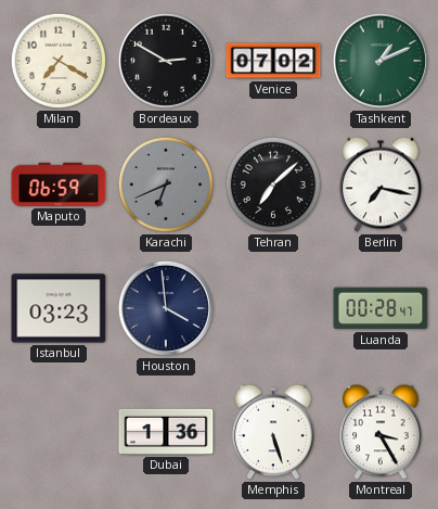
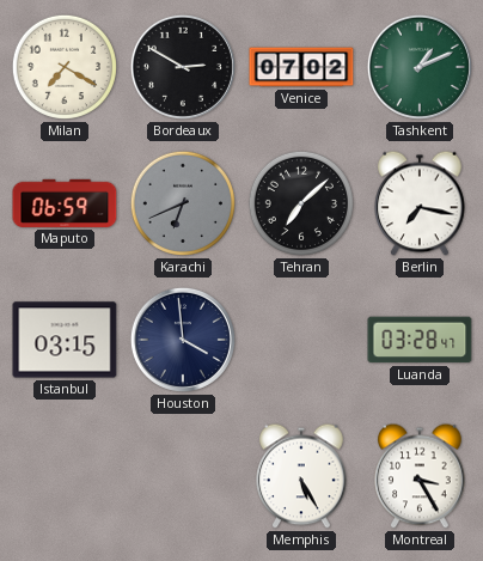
Istanbul: 03:23 -> 03:15 (65, 340)
Luanda: 00:28 -> 03:28 (420, 340)
Dubai: 1:36 -> none (166, 432)
Memphis: 5:27 -> 5:25 (301, 476)
